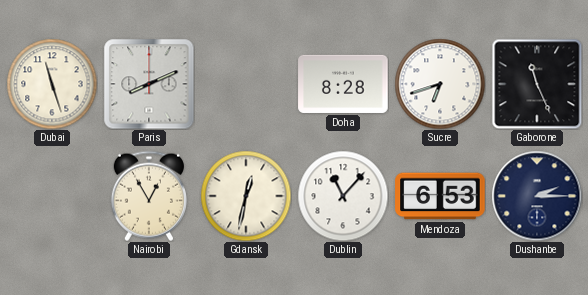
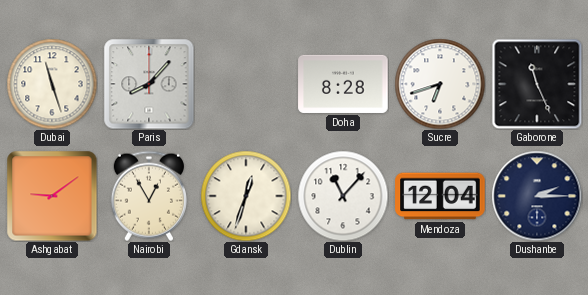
Paris: 8:11 -> 8:07 (149, 84)
Ashgabat: none -> 9:09 (52, 196)
Gdansk: 12:32 -> 12:33 (246, 196)
Mendoza: 6:53 -> 12:04 (440, 196)
